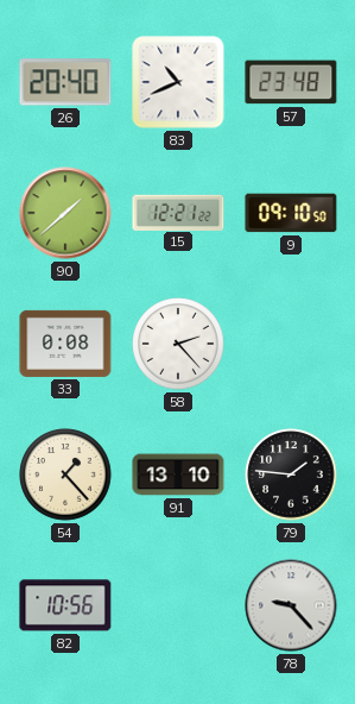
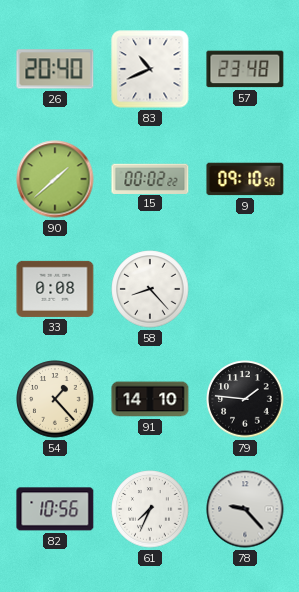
15: 12:21 -> 00:02 (150, 178)
58: 2:23 -> 8:23 (150, 289)
91: 13:10 -> 14:10 (150, 399)
61: none -> 7:34 (150, 509)
